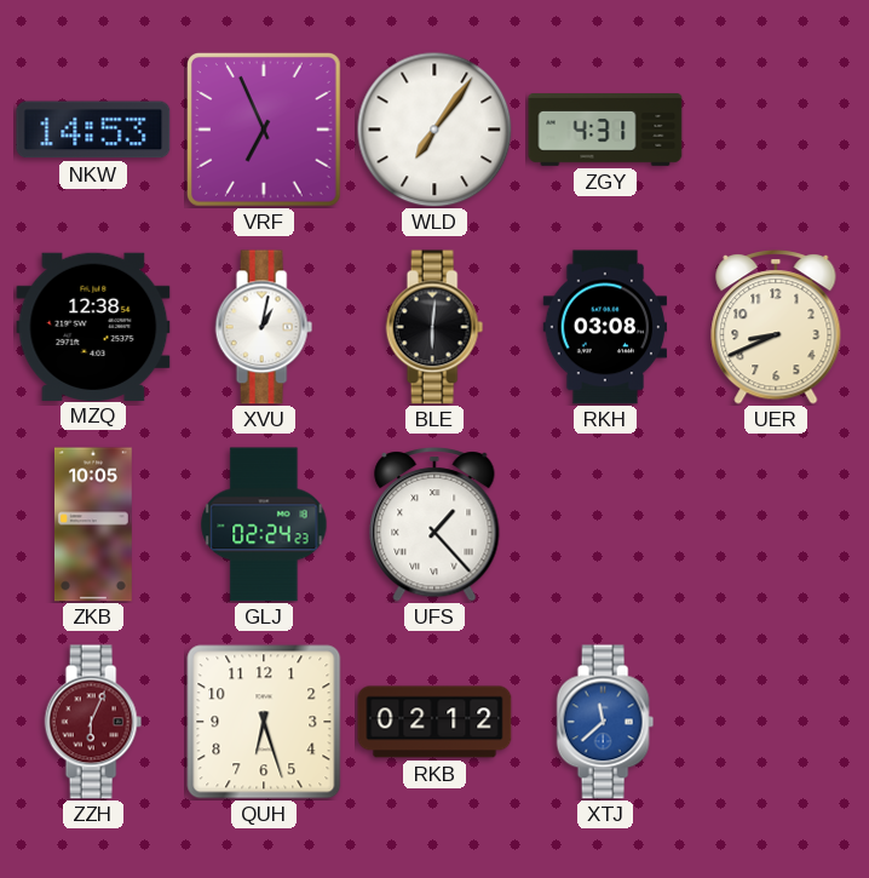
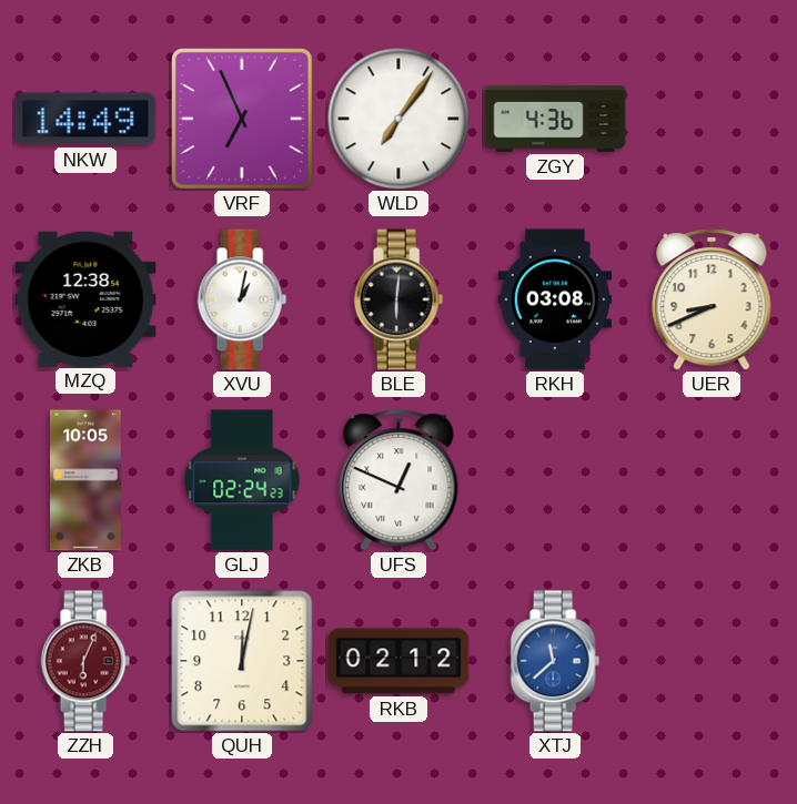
NKW: 14:53 -> 14:49 (85, 119)
ZGY: 4:31 -> 4:36 (555, 120)
UFS: 1:23 -> 12:49 (398, 481)
QUH: 6:27 -> 12:02 (242, 661)
